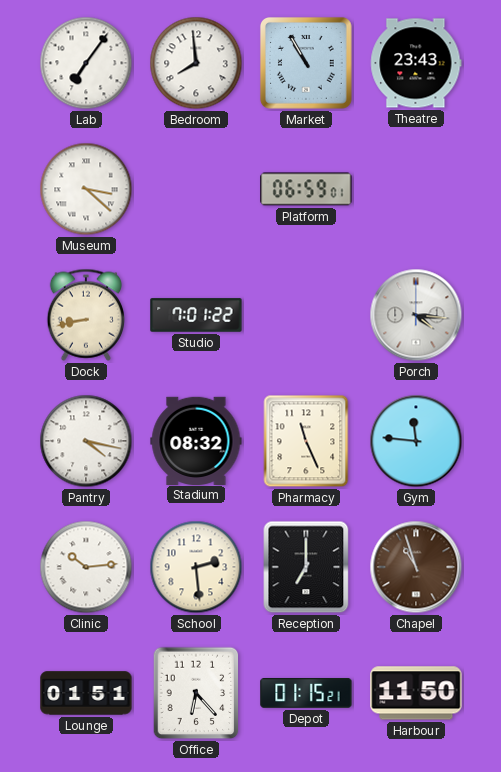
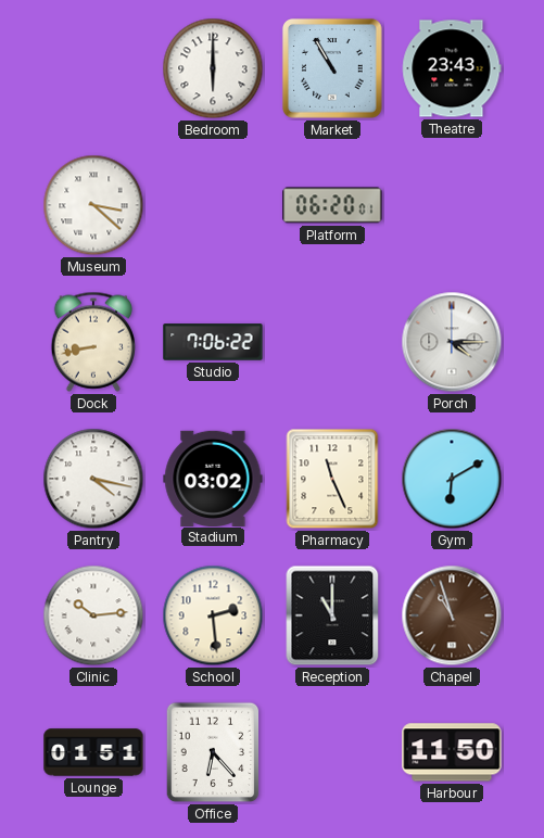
Lab: 7:06 -> none (86, 63)
Bedroom: 7:59 -> 6:00 (213, 68)
Platform: 06:59 -> 06:20 (332, 205)
Studio: 7:01 -> 7:06 (213, 342)
Porch: 4:16 -> 4:15 (452, 342)
Stadium: 08:32 -> 03:02 (213, 478)
Gym: 11:46 -> 6:10 (452, 479)
Reception: 7:00 -> 11:00 (332, 615)
Depot: 01:15 -> none (306, 694)
